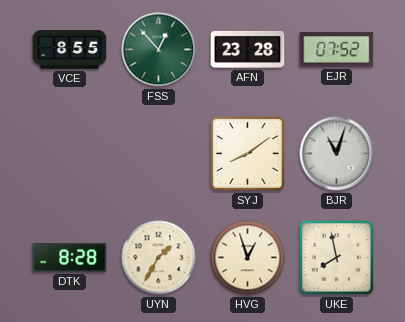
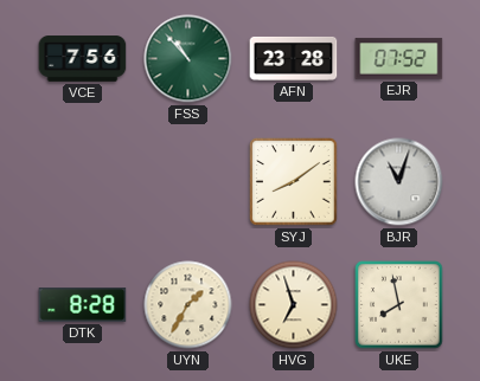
VCE: 8:55 -> 7:56 (83, 59)
FSS: 12:53 -> 10:53 (188, 59)
HVG: 12:57 -> 6:57 (294, 305)
